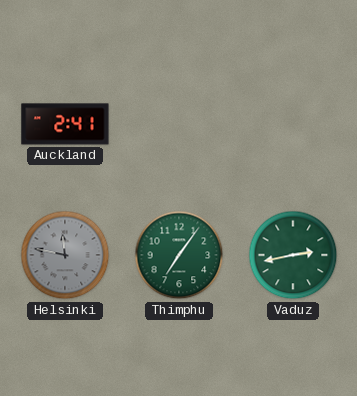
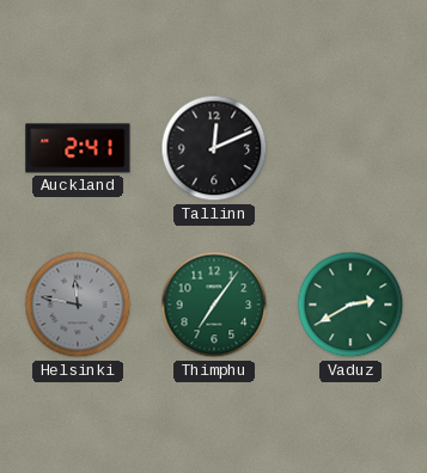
Tallinn: none -> 12:11 (214, 148)
Vaduz: 2:43 -> 2:40 (350, 305)
